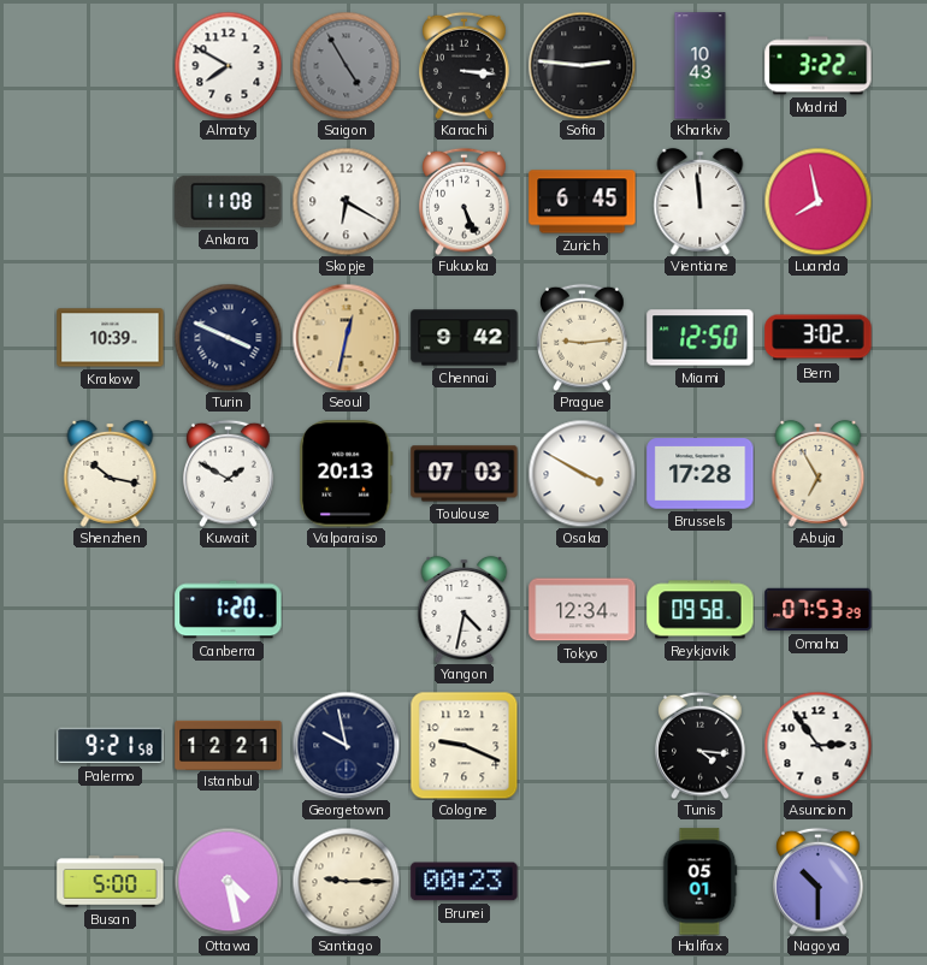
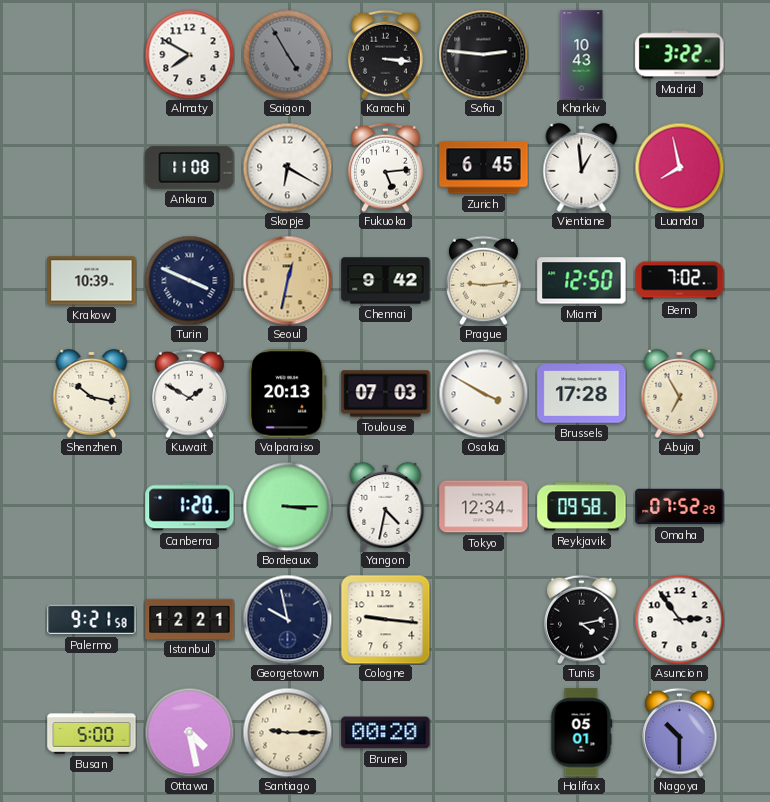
Fukuoka: 5:26 -> 5:14 (386, 167)
Vientiane: 11:59 -> 12:59 (582, 167)
Bern: 3:02 -> 7:02 (680, 281)
Bordeaux: none -> 3:15 (287, 506)
Omaha: 07:53 -> 07:52 (680, 507)
Cologne: 9:19 -> 9:16 (385, 619)
Tunis: 4:16 -> 4:13 (582, 619)
Brunei: 00:23 -> 00:20 (386, 733)
